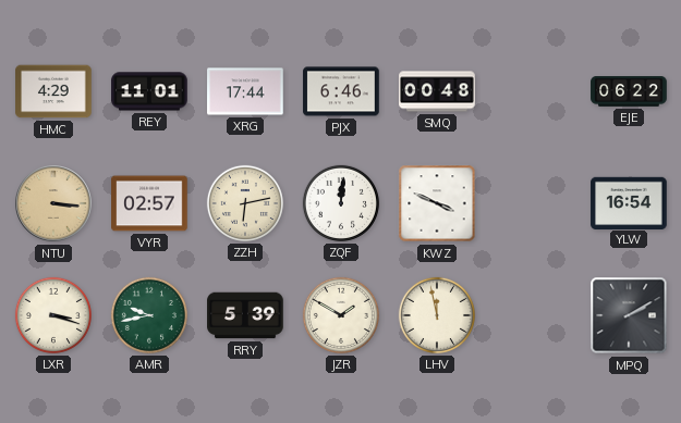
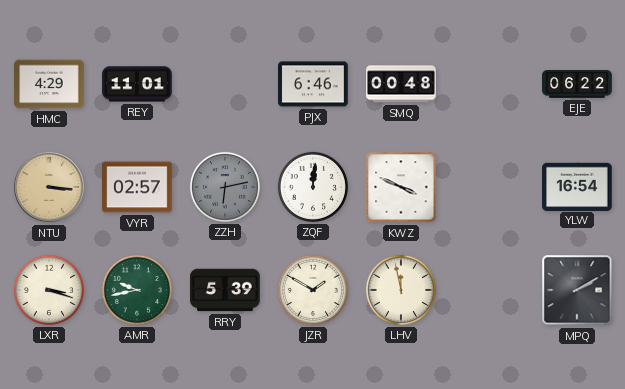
XRG: 17:44 -> none (245, 91)
ZZH dial: cream -> grey (225, 187)
